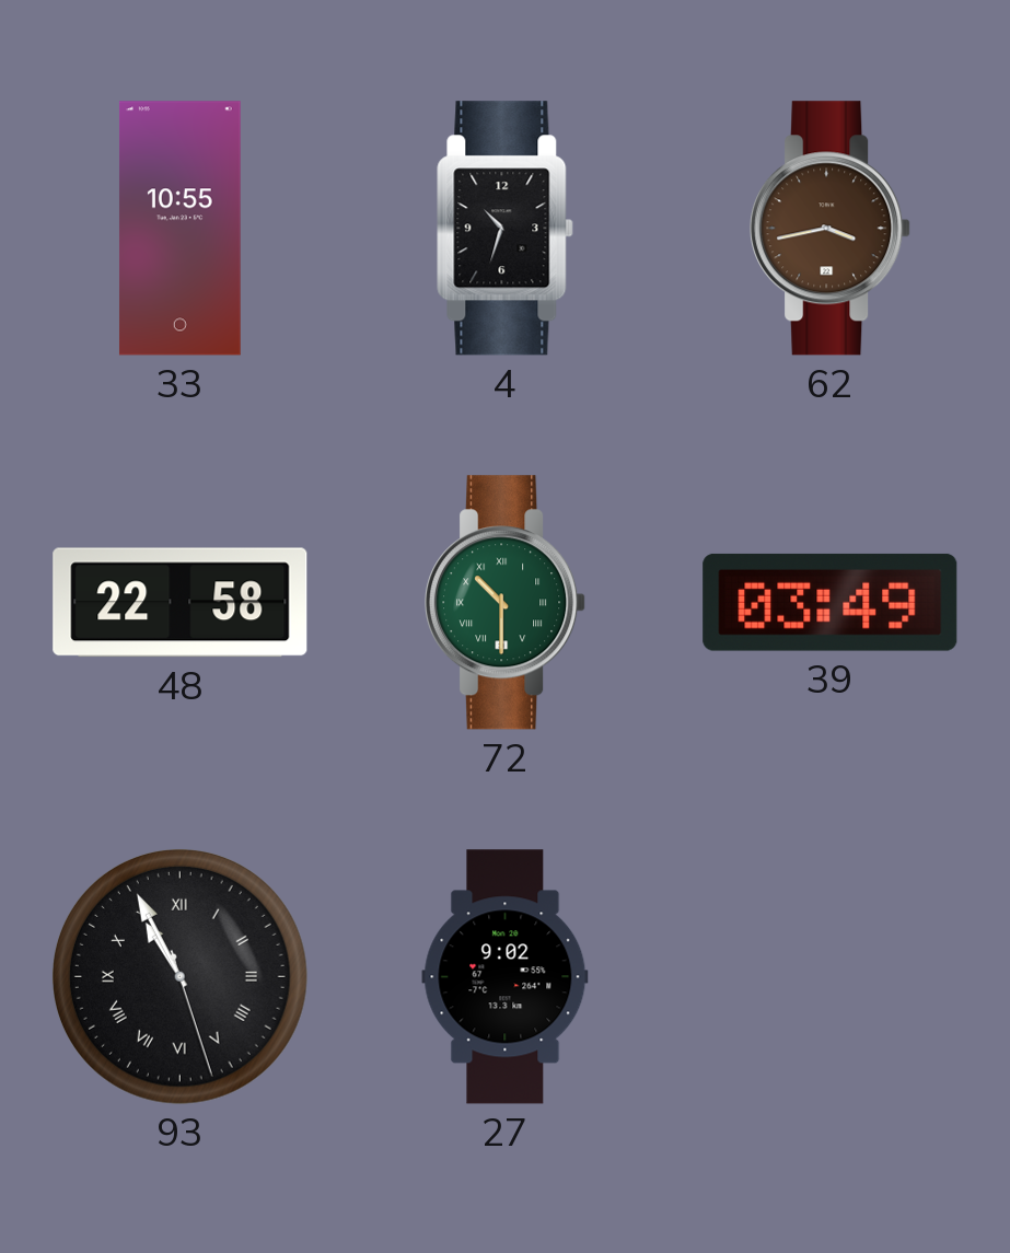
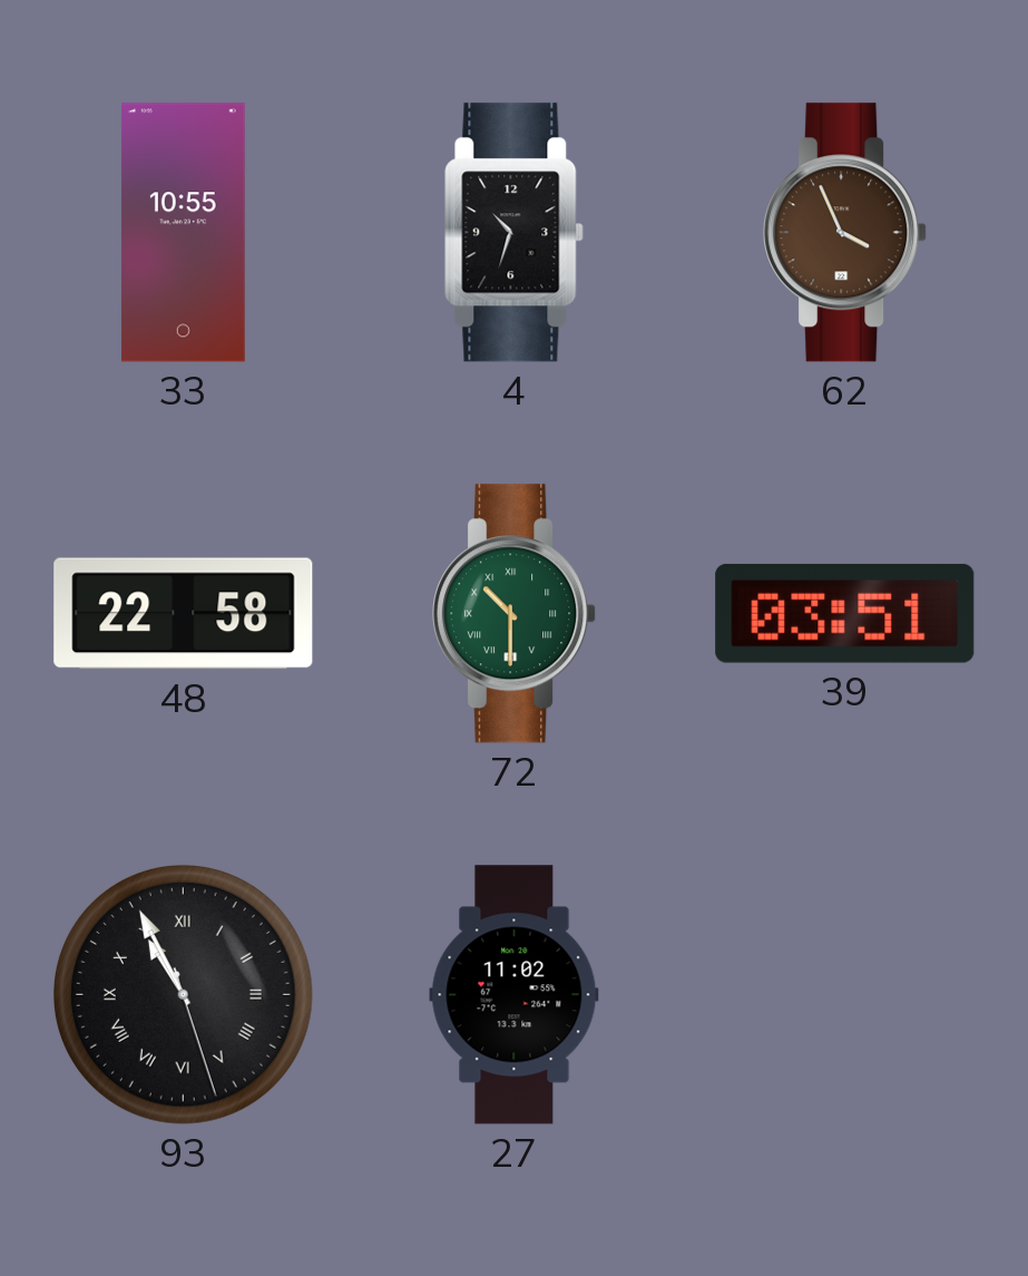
62: 3:43 -> 3:56 (845, 233)
39: 03:49 -> 03:51 (845, 613)
27: 9:02 -> 11:02 (515, 995)
